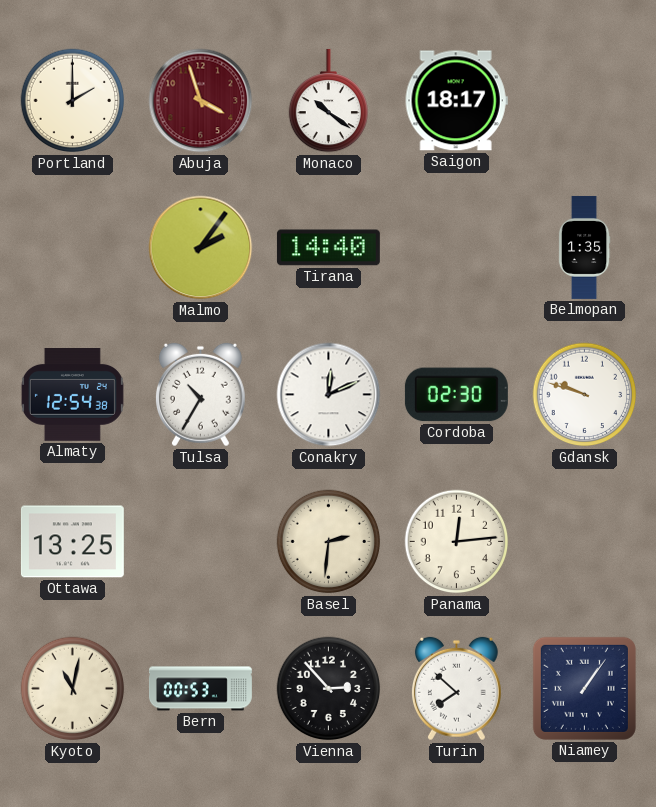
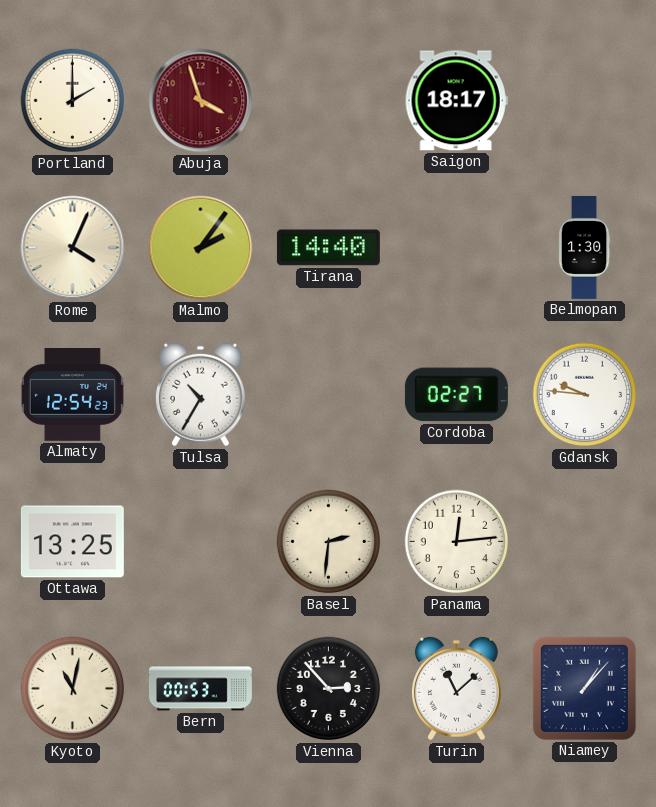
Monaco: 10:21 -> none (328, 101)
Rome: none -> 4:04 (73, 248)
Belmopan: 1:35 -> 1:30 (584, 247)
Almaty: 12:54:38 -> 12:54:23 (72, 395)
Conakry: 12:11 -> none (329, 395)
Cordoba: 02:30 -> 02:27 (456, 395)
Gdansk: 9:48 -> 9:46 (585, 395)
Turin: 7:52 -> 11:08 (456, 689)
Niamey: 1:06 -> 1:07 (584, 688)
